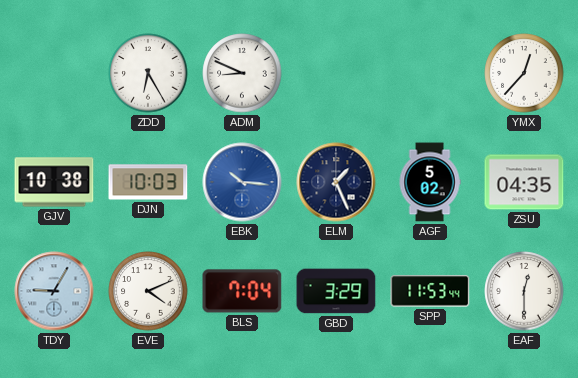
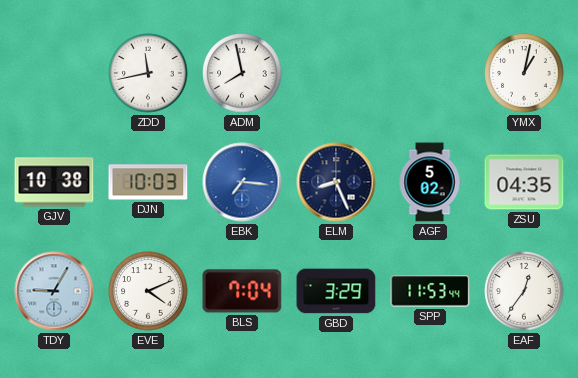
ZDD: 6:25 -> 11:43 (148, 73)
ADM: 8:49 -> 7:58 (242, 73)
YMX: 12:37 -> 1:02 (524, 73)
EBK: 10:16 -> 7:16 (242, 182)
ELM: 1:26 -> 8:26 (336, 182)
EAF: 12:30 -> 12:36 (524, 291)
